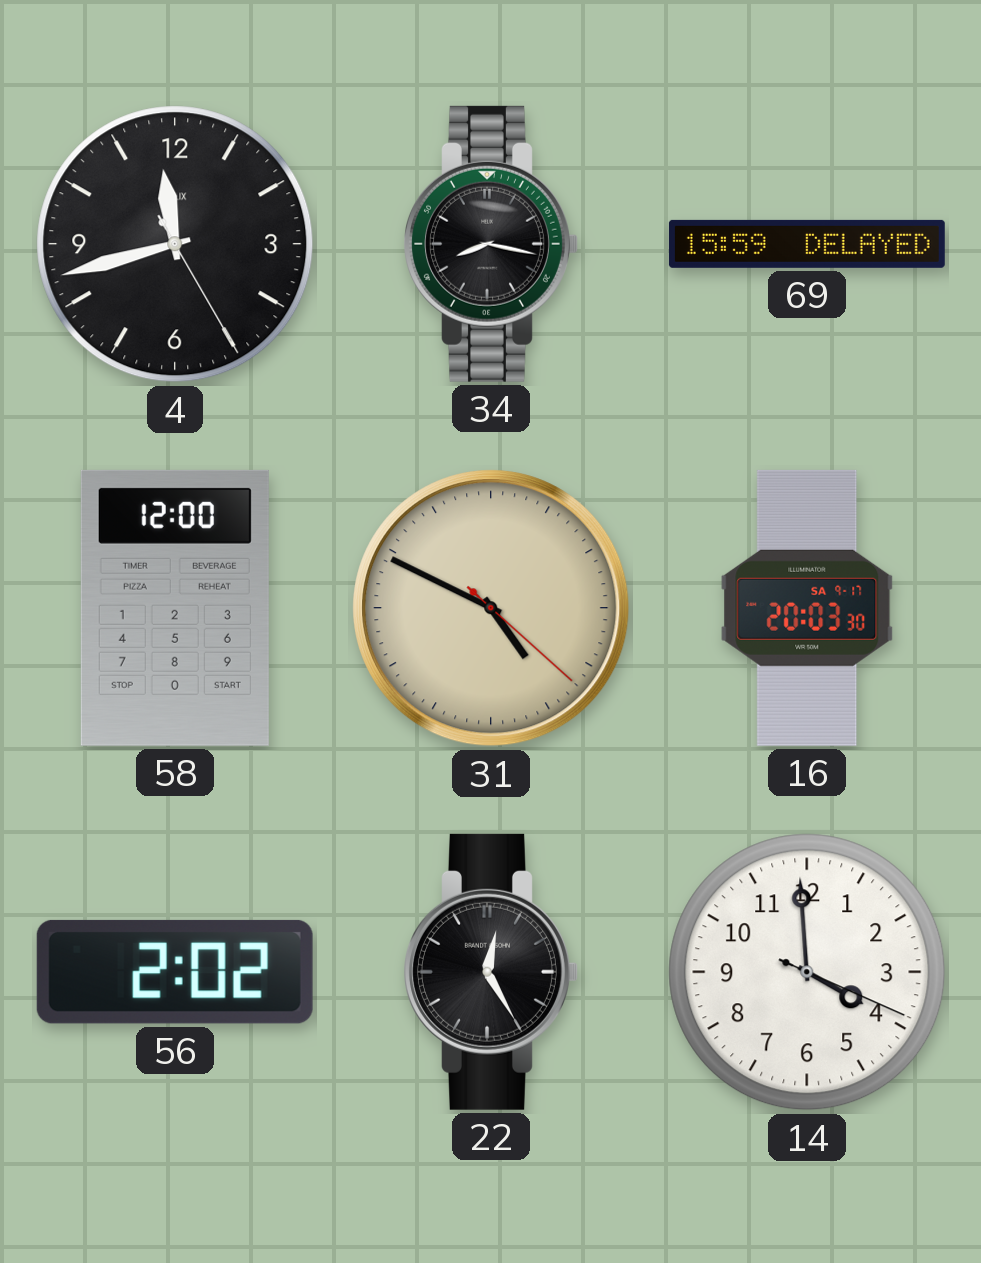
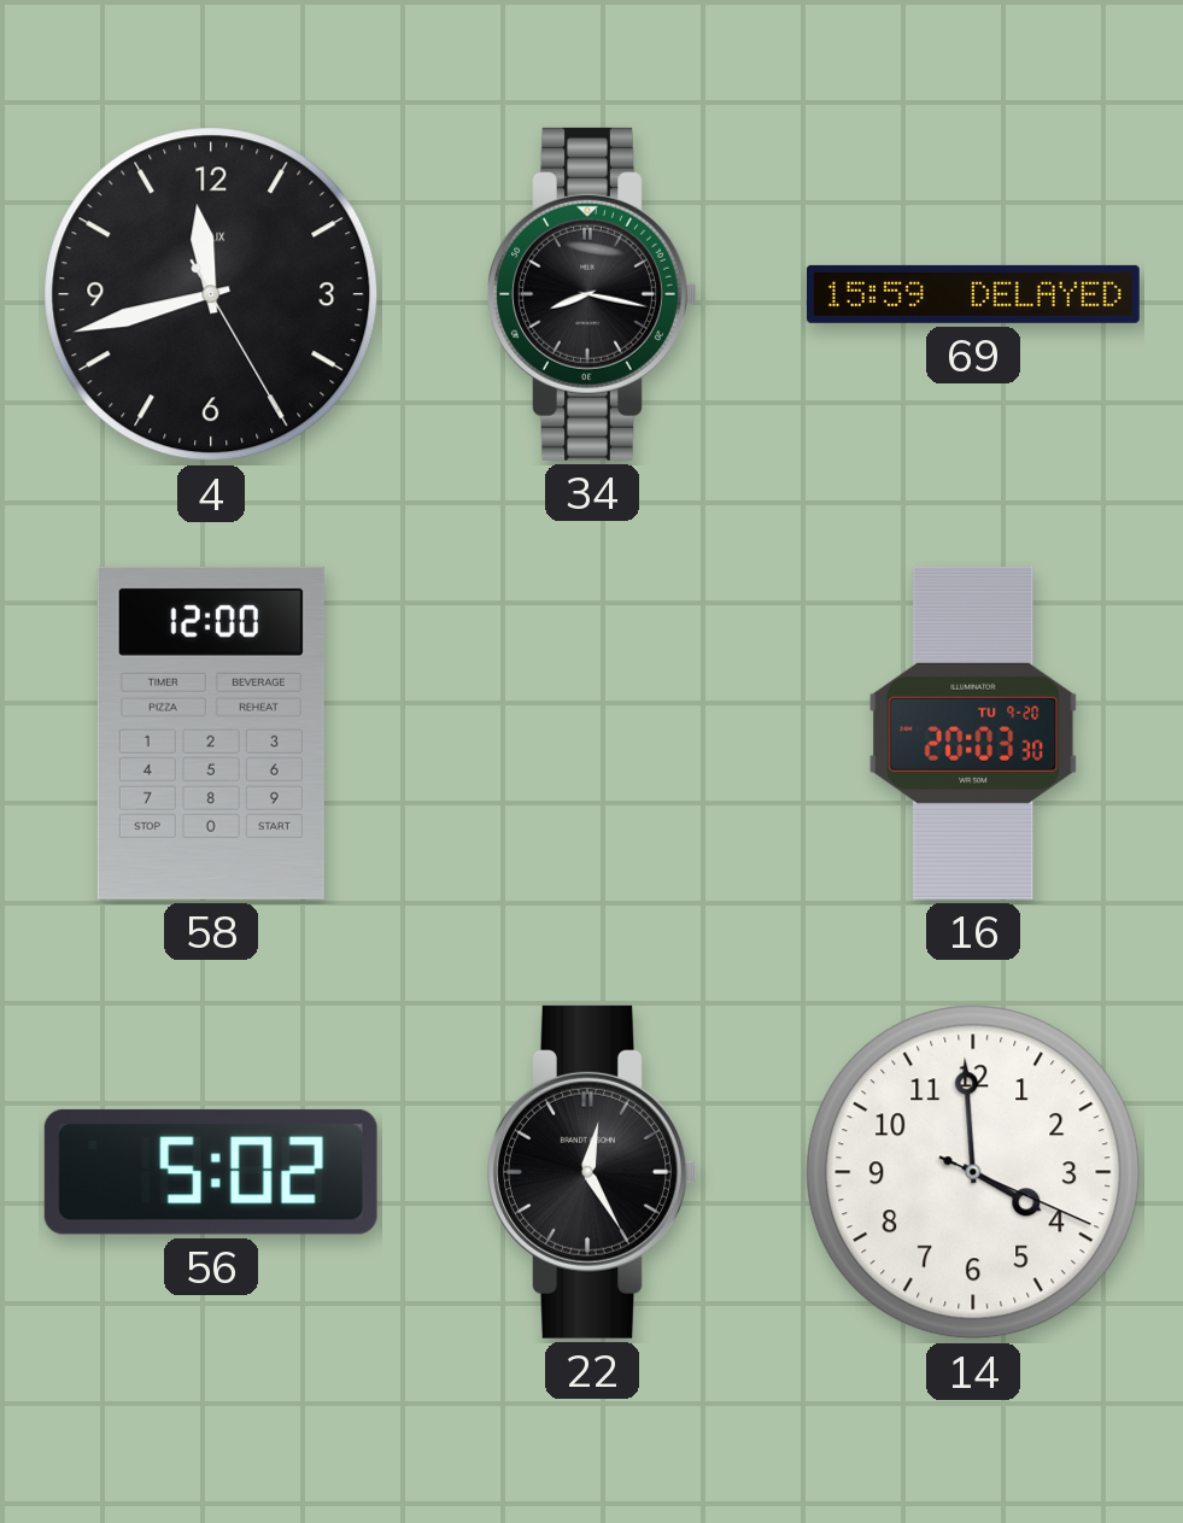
31: 4:49 -> none (491, 608)
16 date: SA 9-17 -> TU 9-20 (973, 733)
56: 2:02 -> 5:02 (211, 1172)
